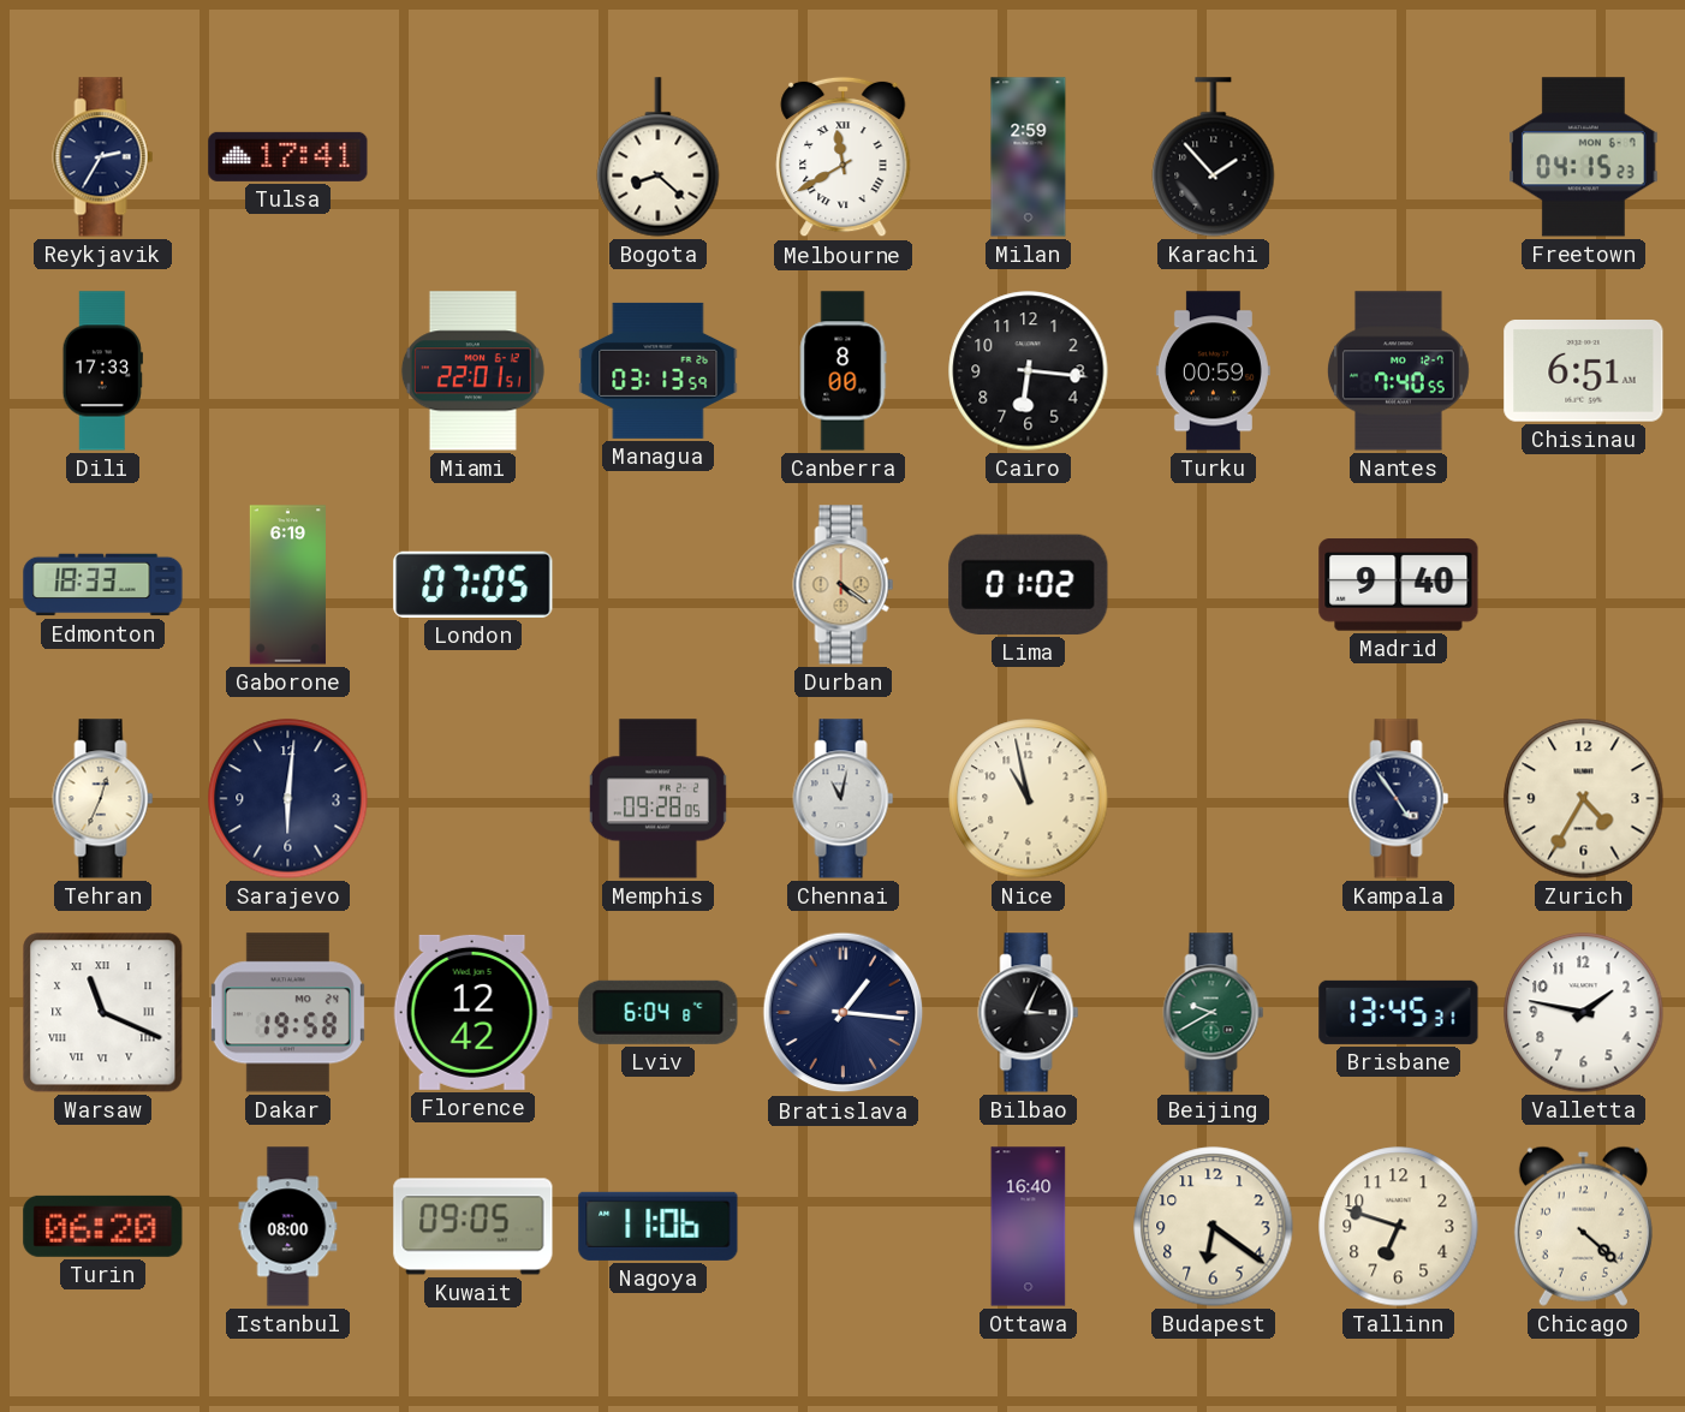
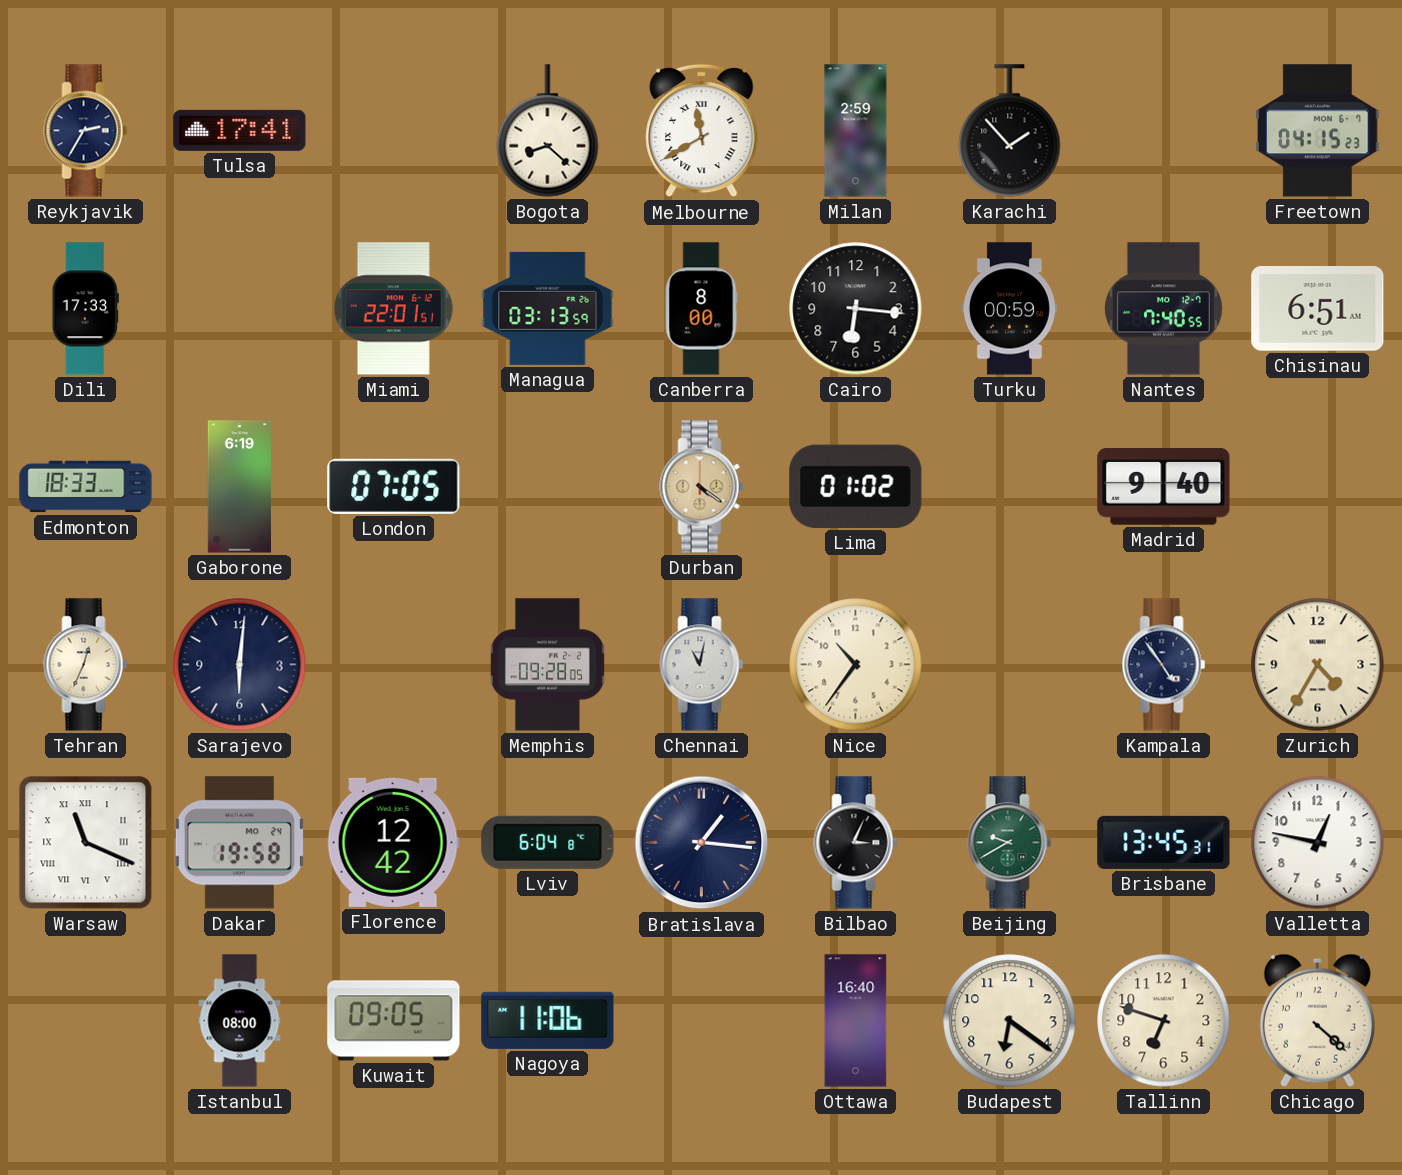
Nice: 10:58 -> 10:36 (856, 665)
Valletta: 1:47 -> 12:47 (1318, 843)
Turin: 06:20 -> none (103, 1226)
